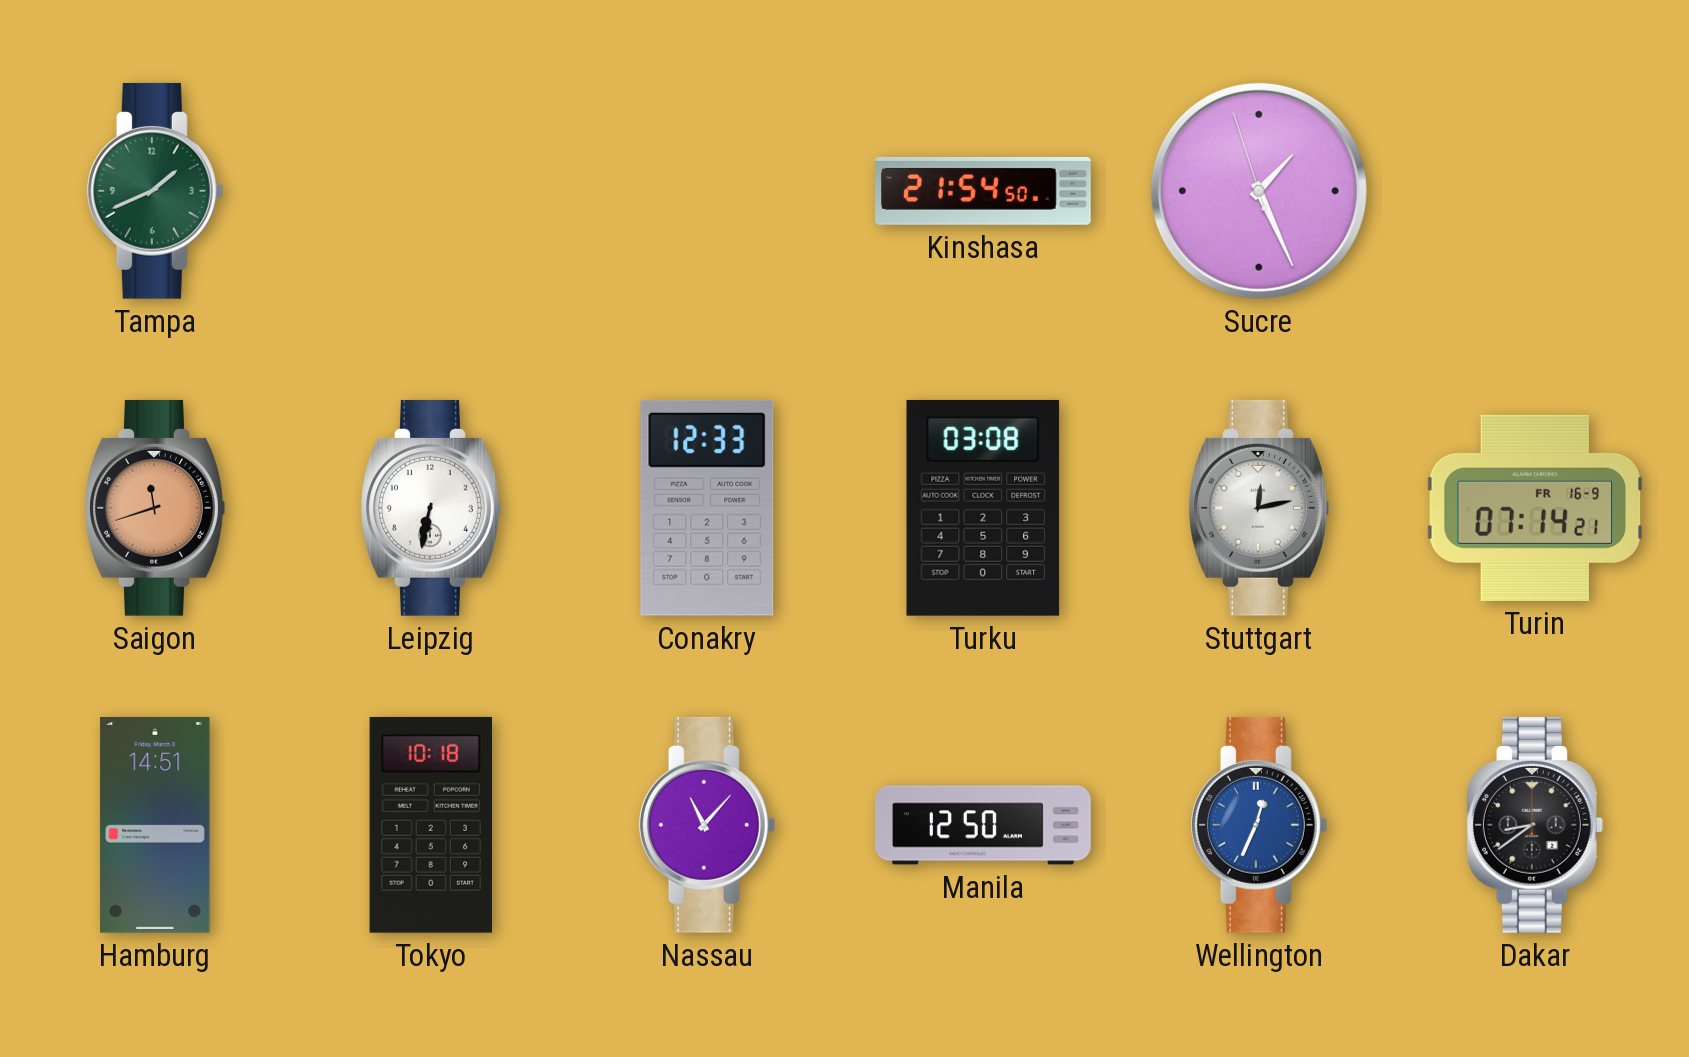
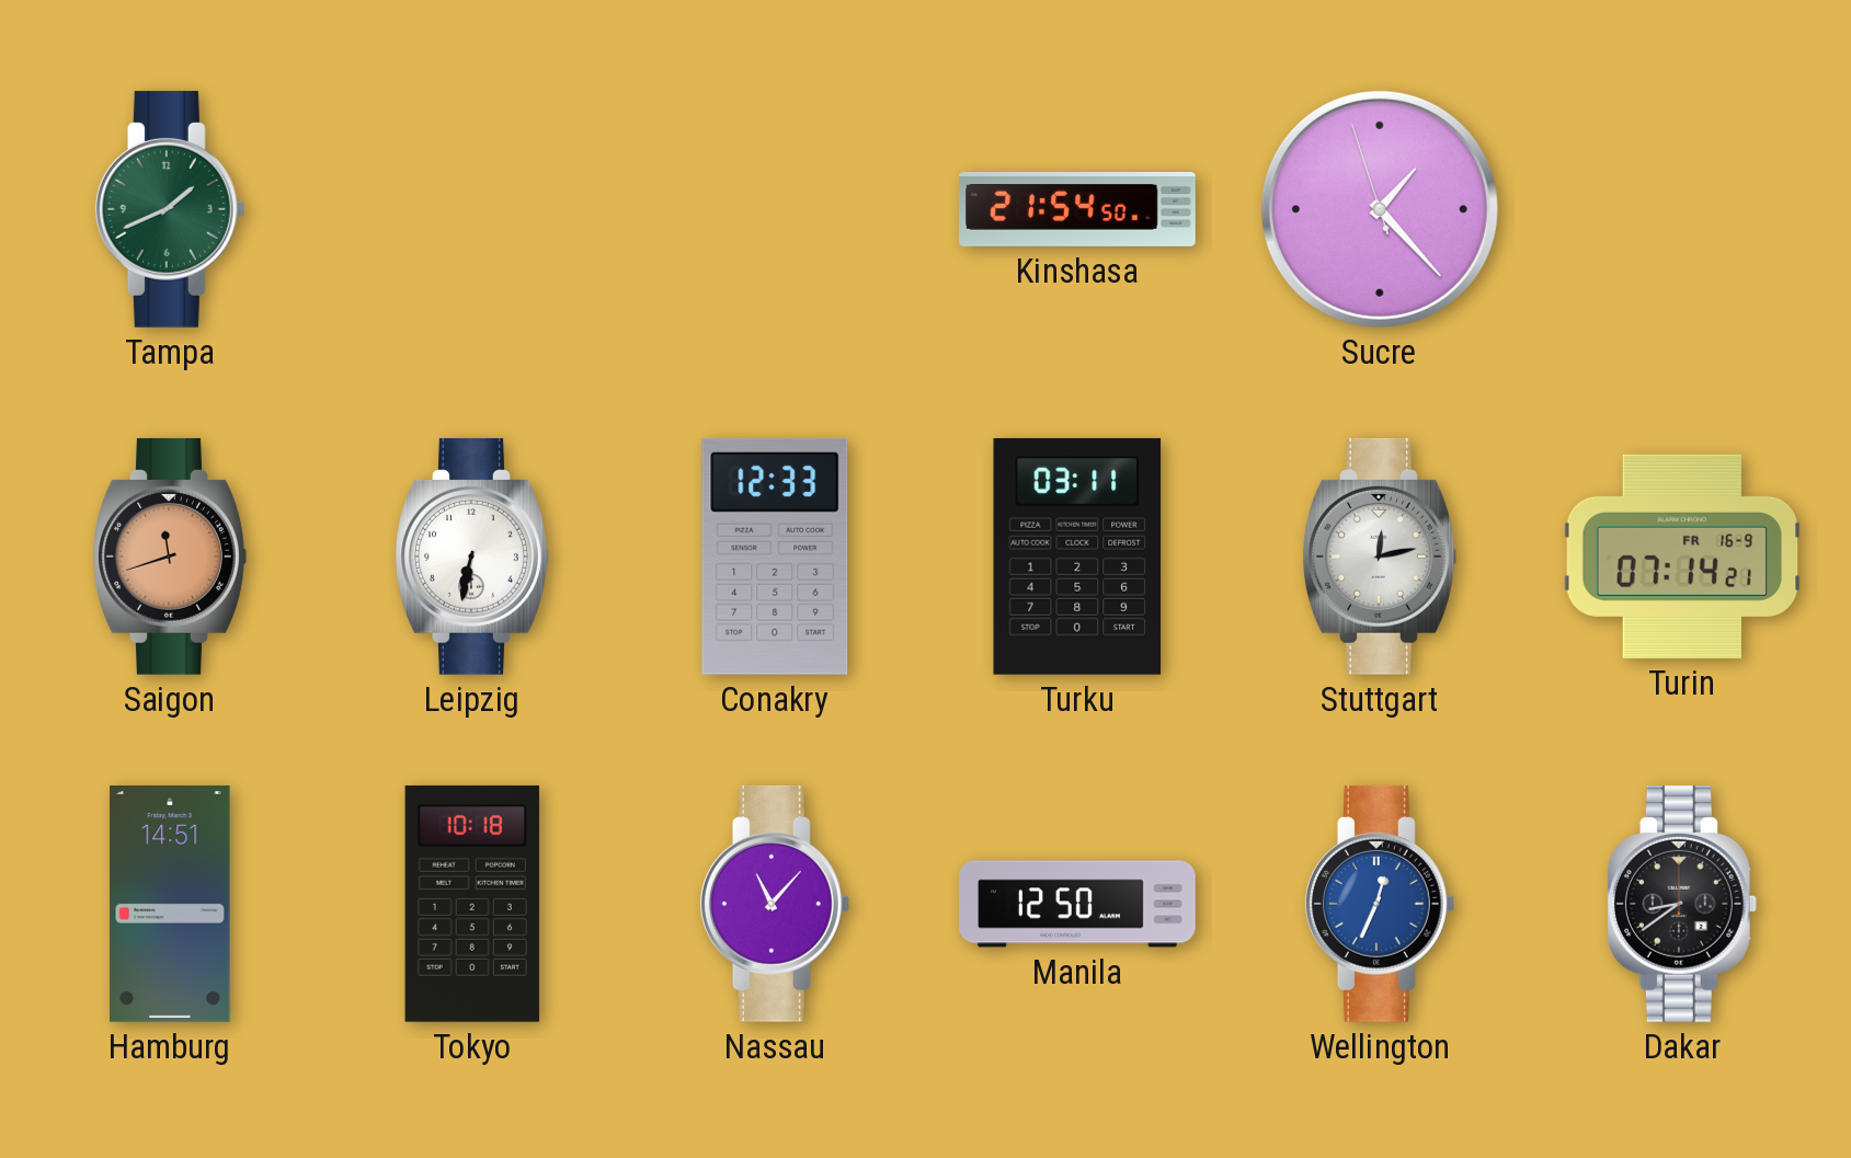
Sucre: 1:25 -> 1:22 (1380, 209)
Turku: 03:08 -> 03:11 (1077, 557)
